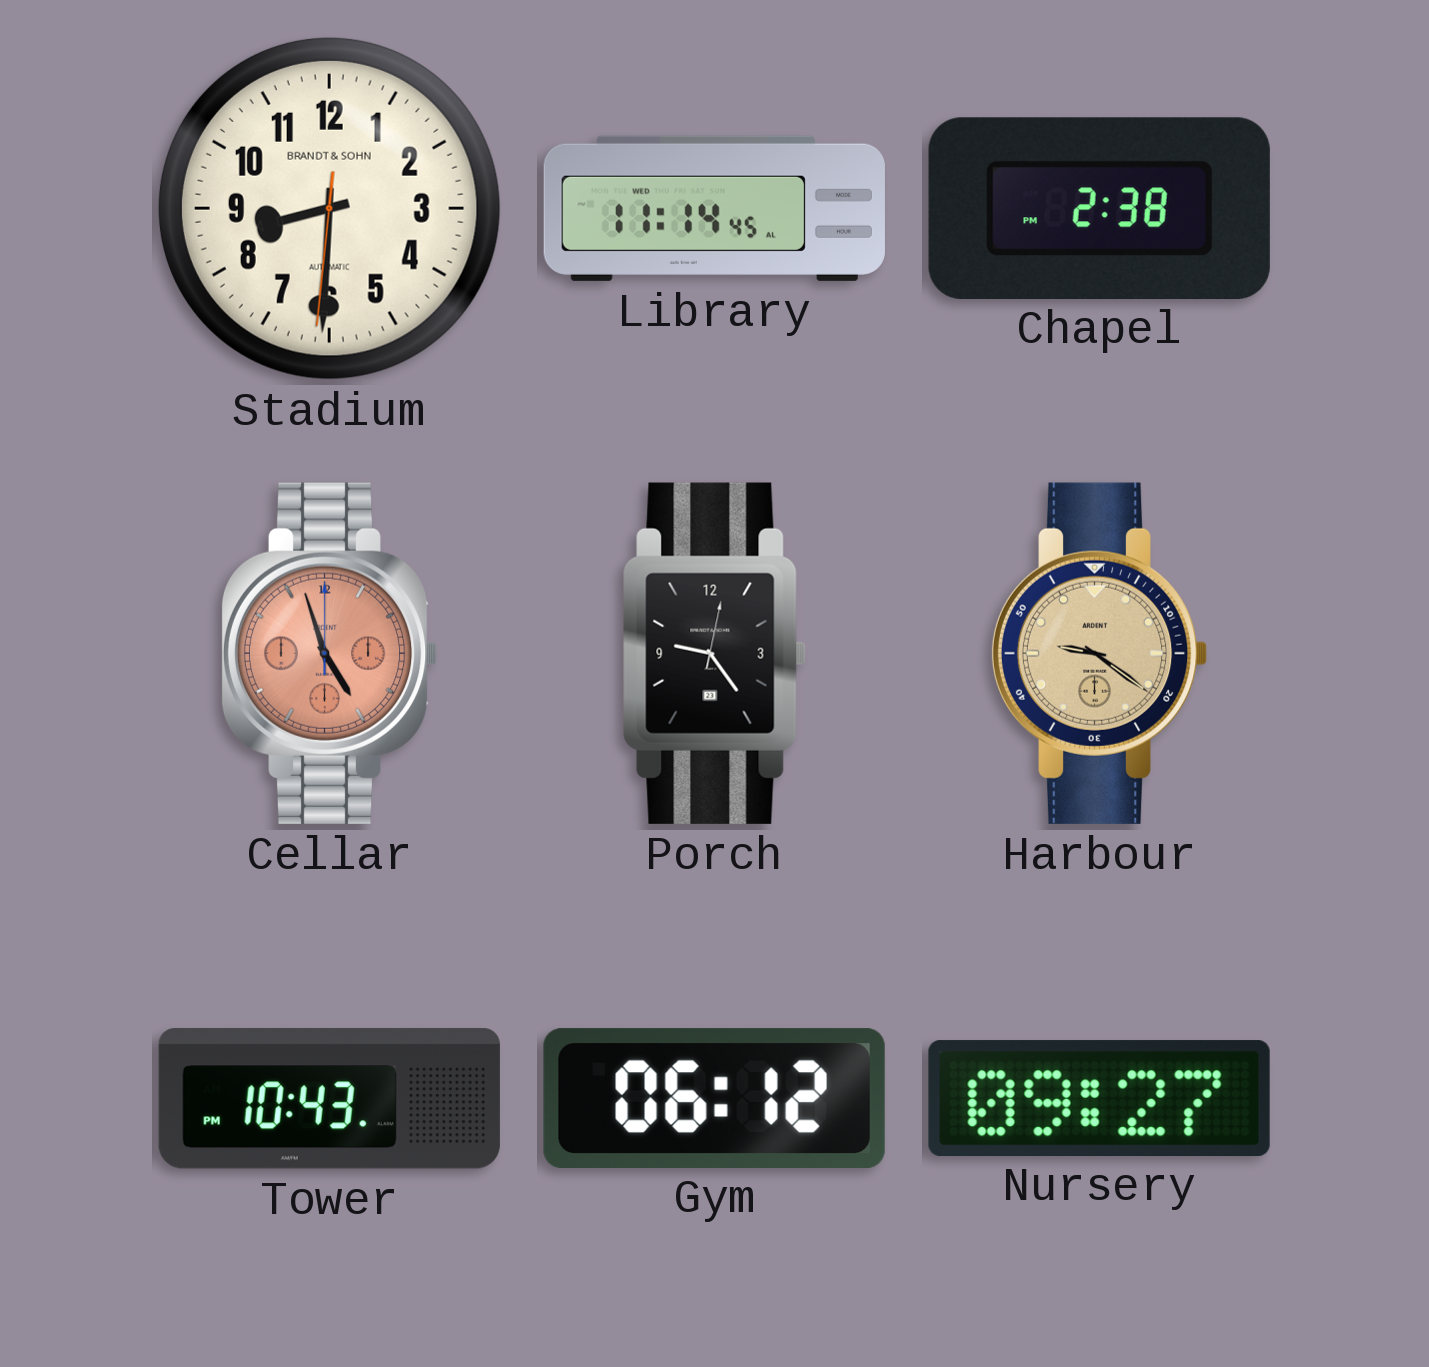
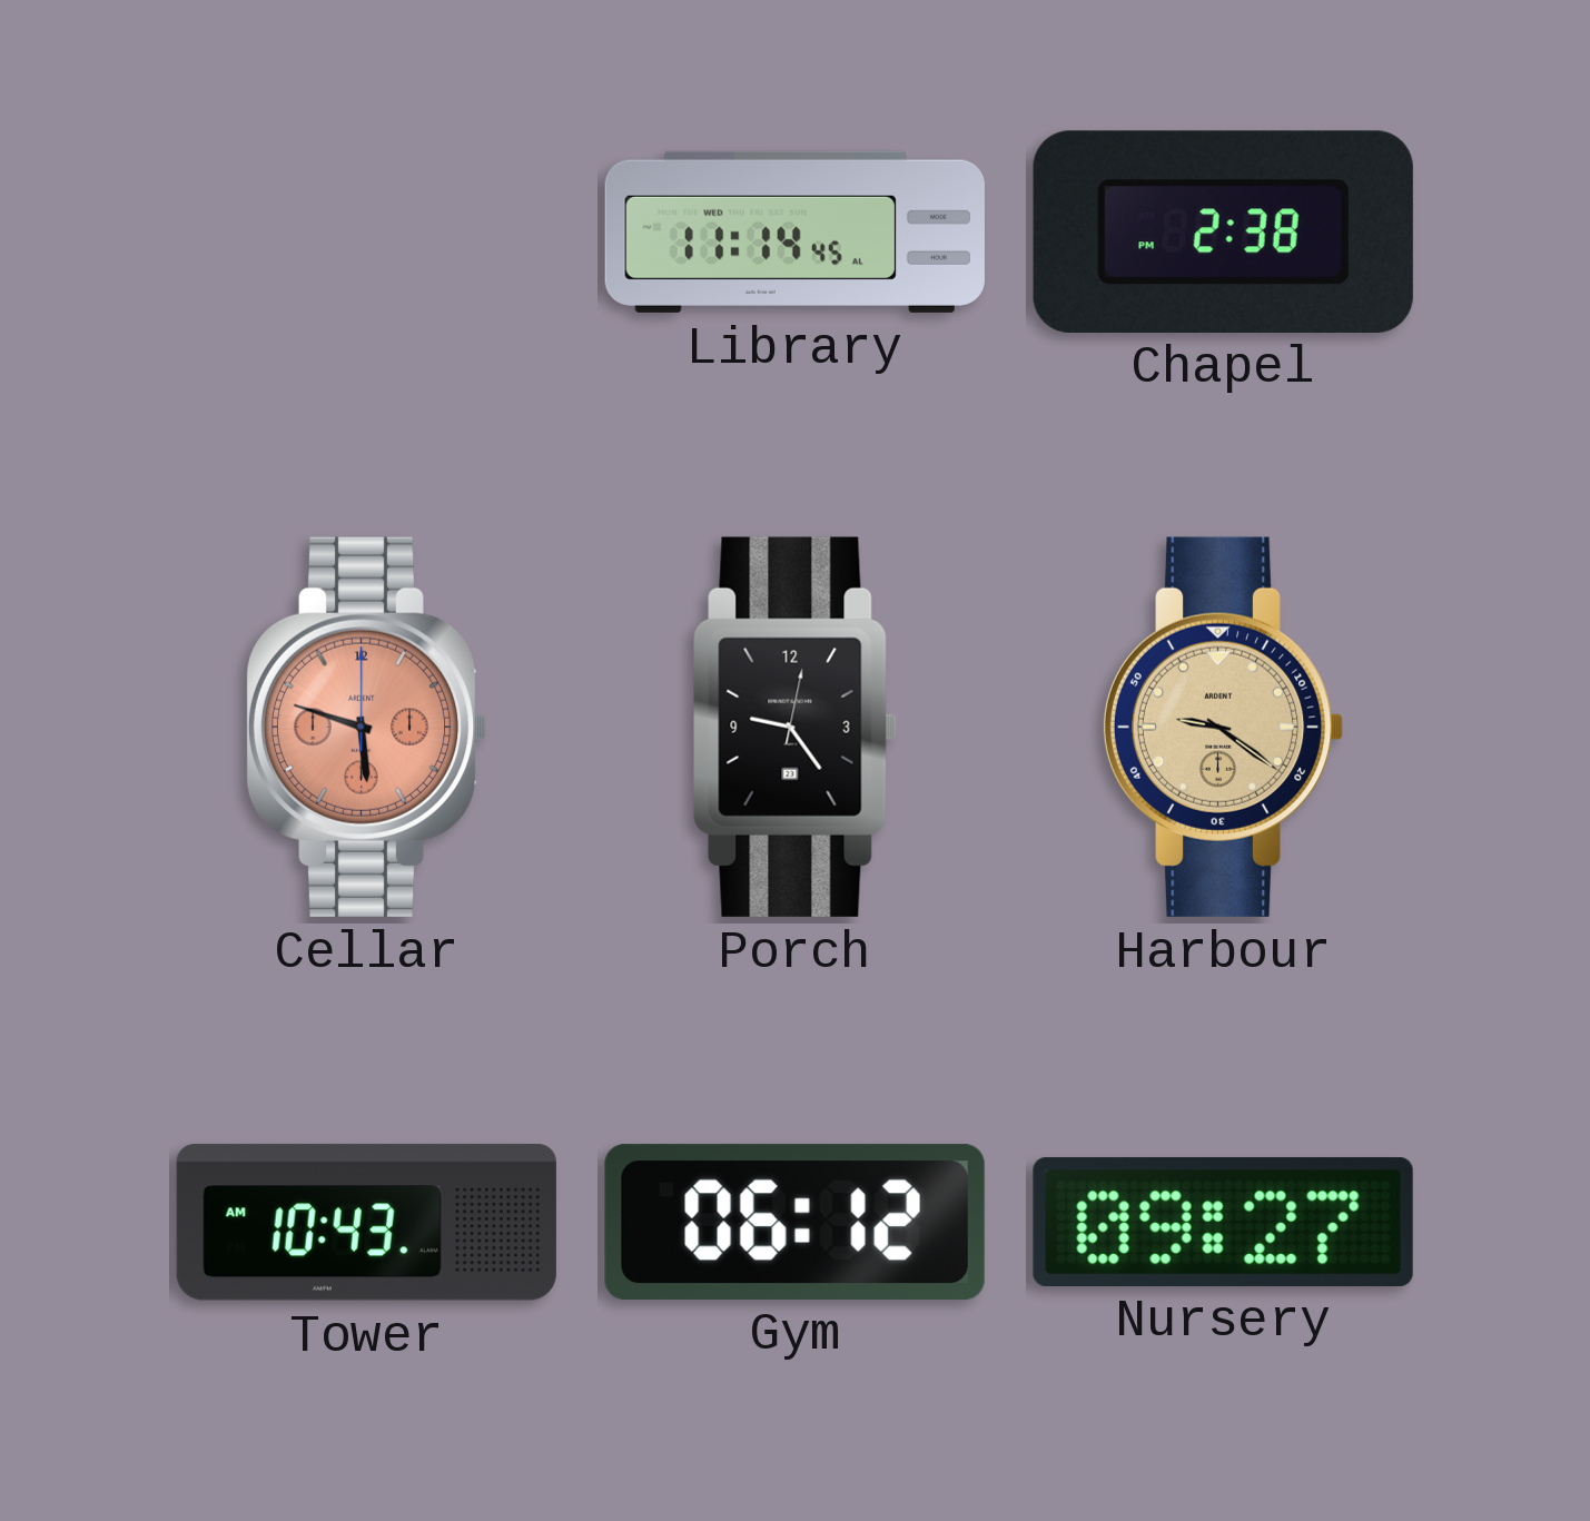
Stadium: 8:30 -> none (329, 208)
Cellar: 4:57 -> 5:48 (366, 727)
Tower: 10:43 PM -> 10:43 AM (366, 1223)
